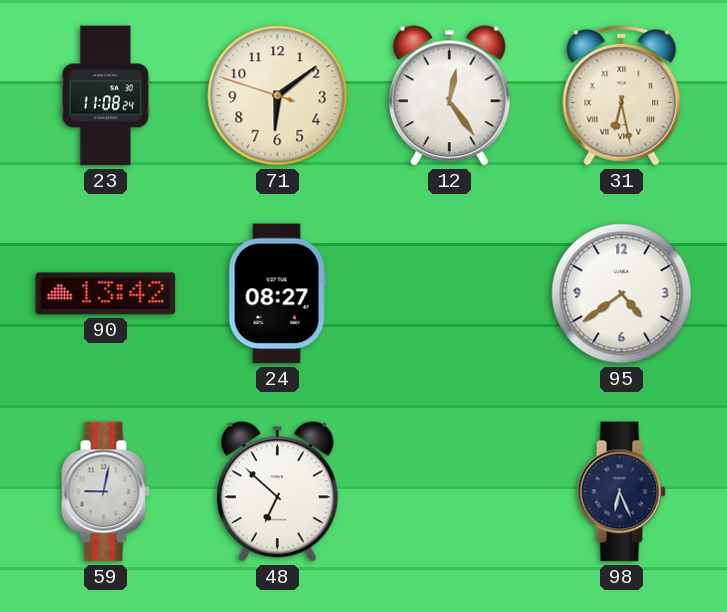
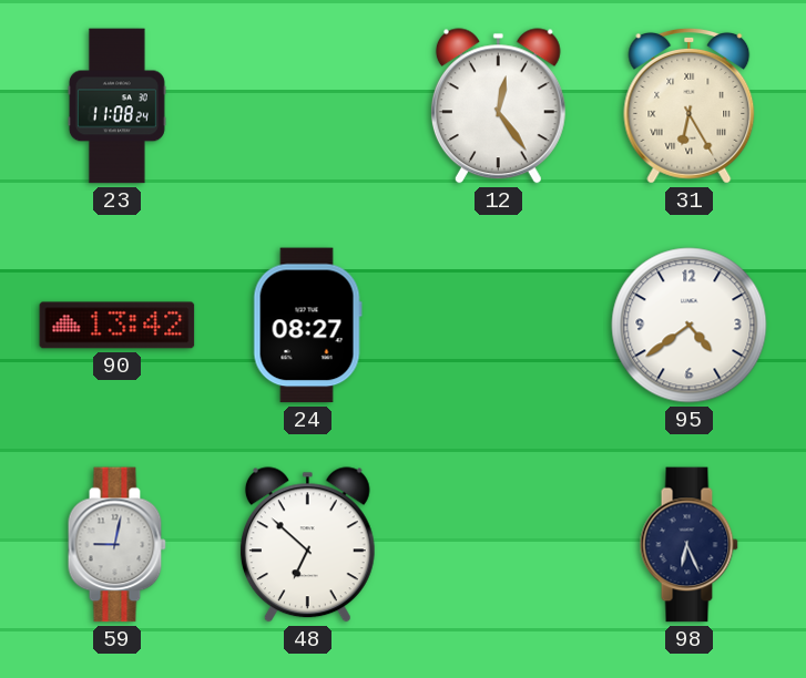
71: 6:08 -> none (278, 96)
31: 6:28 -> 6:25 (690, 105)
